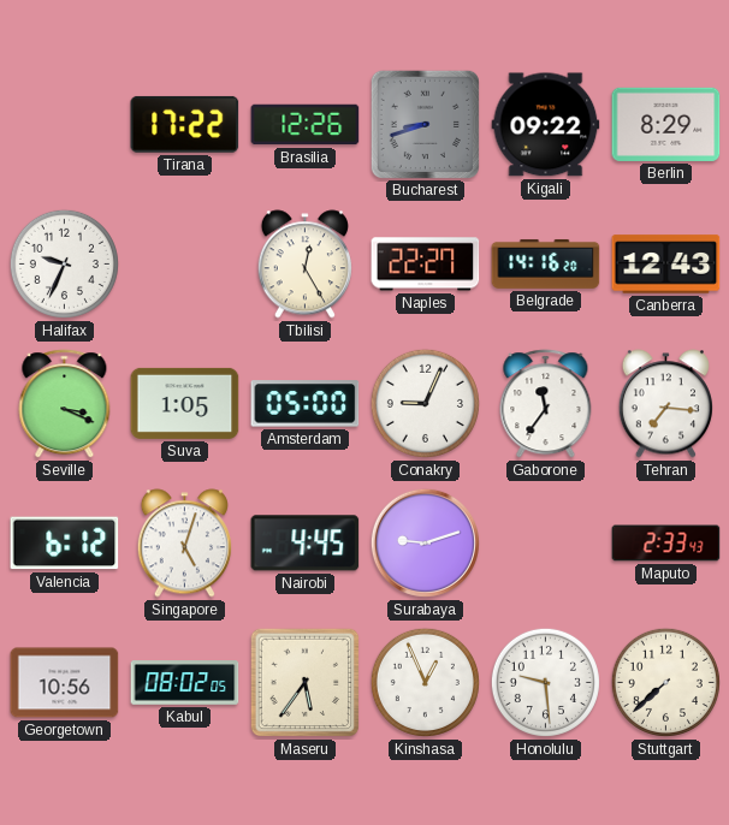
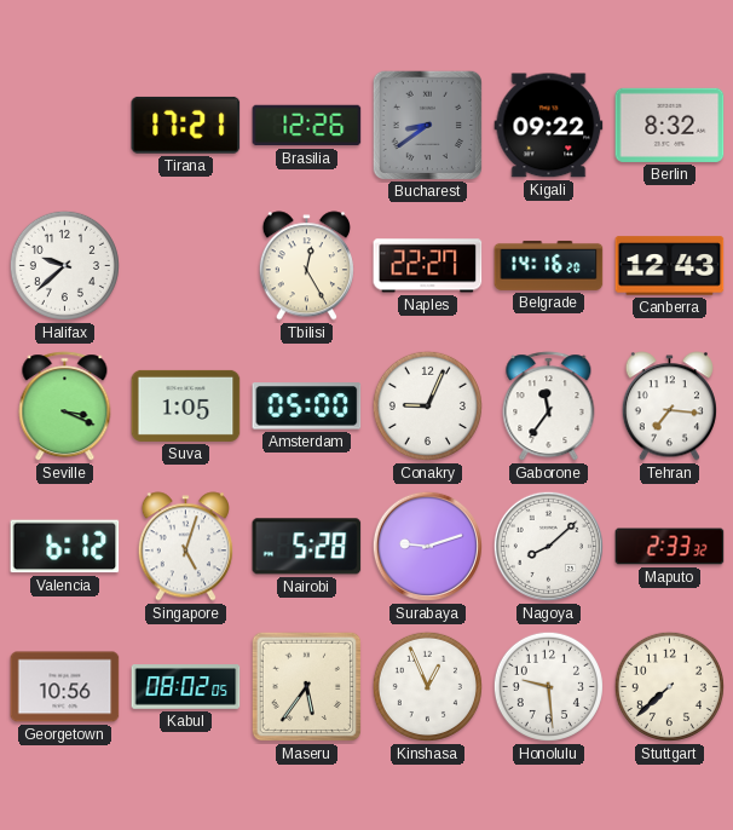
Tirana: 17:22 -> 17:21 (186, 125)
Bucharest: 8:42 -> 8:39 (427, 125)
Berlin: 8:29 -> 8:32 (670, 125)
Halifax: 9:34 -> 9:38 (64, 265)
Nairobi: 4:45 -> 5:28 (307, 547)
Nagoya: none -> 8:08 (548, 546)
Maputo: 2:33:43 -> 2:33:32 (670, 547)
